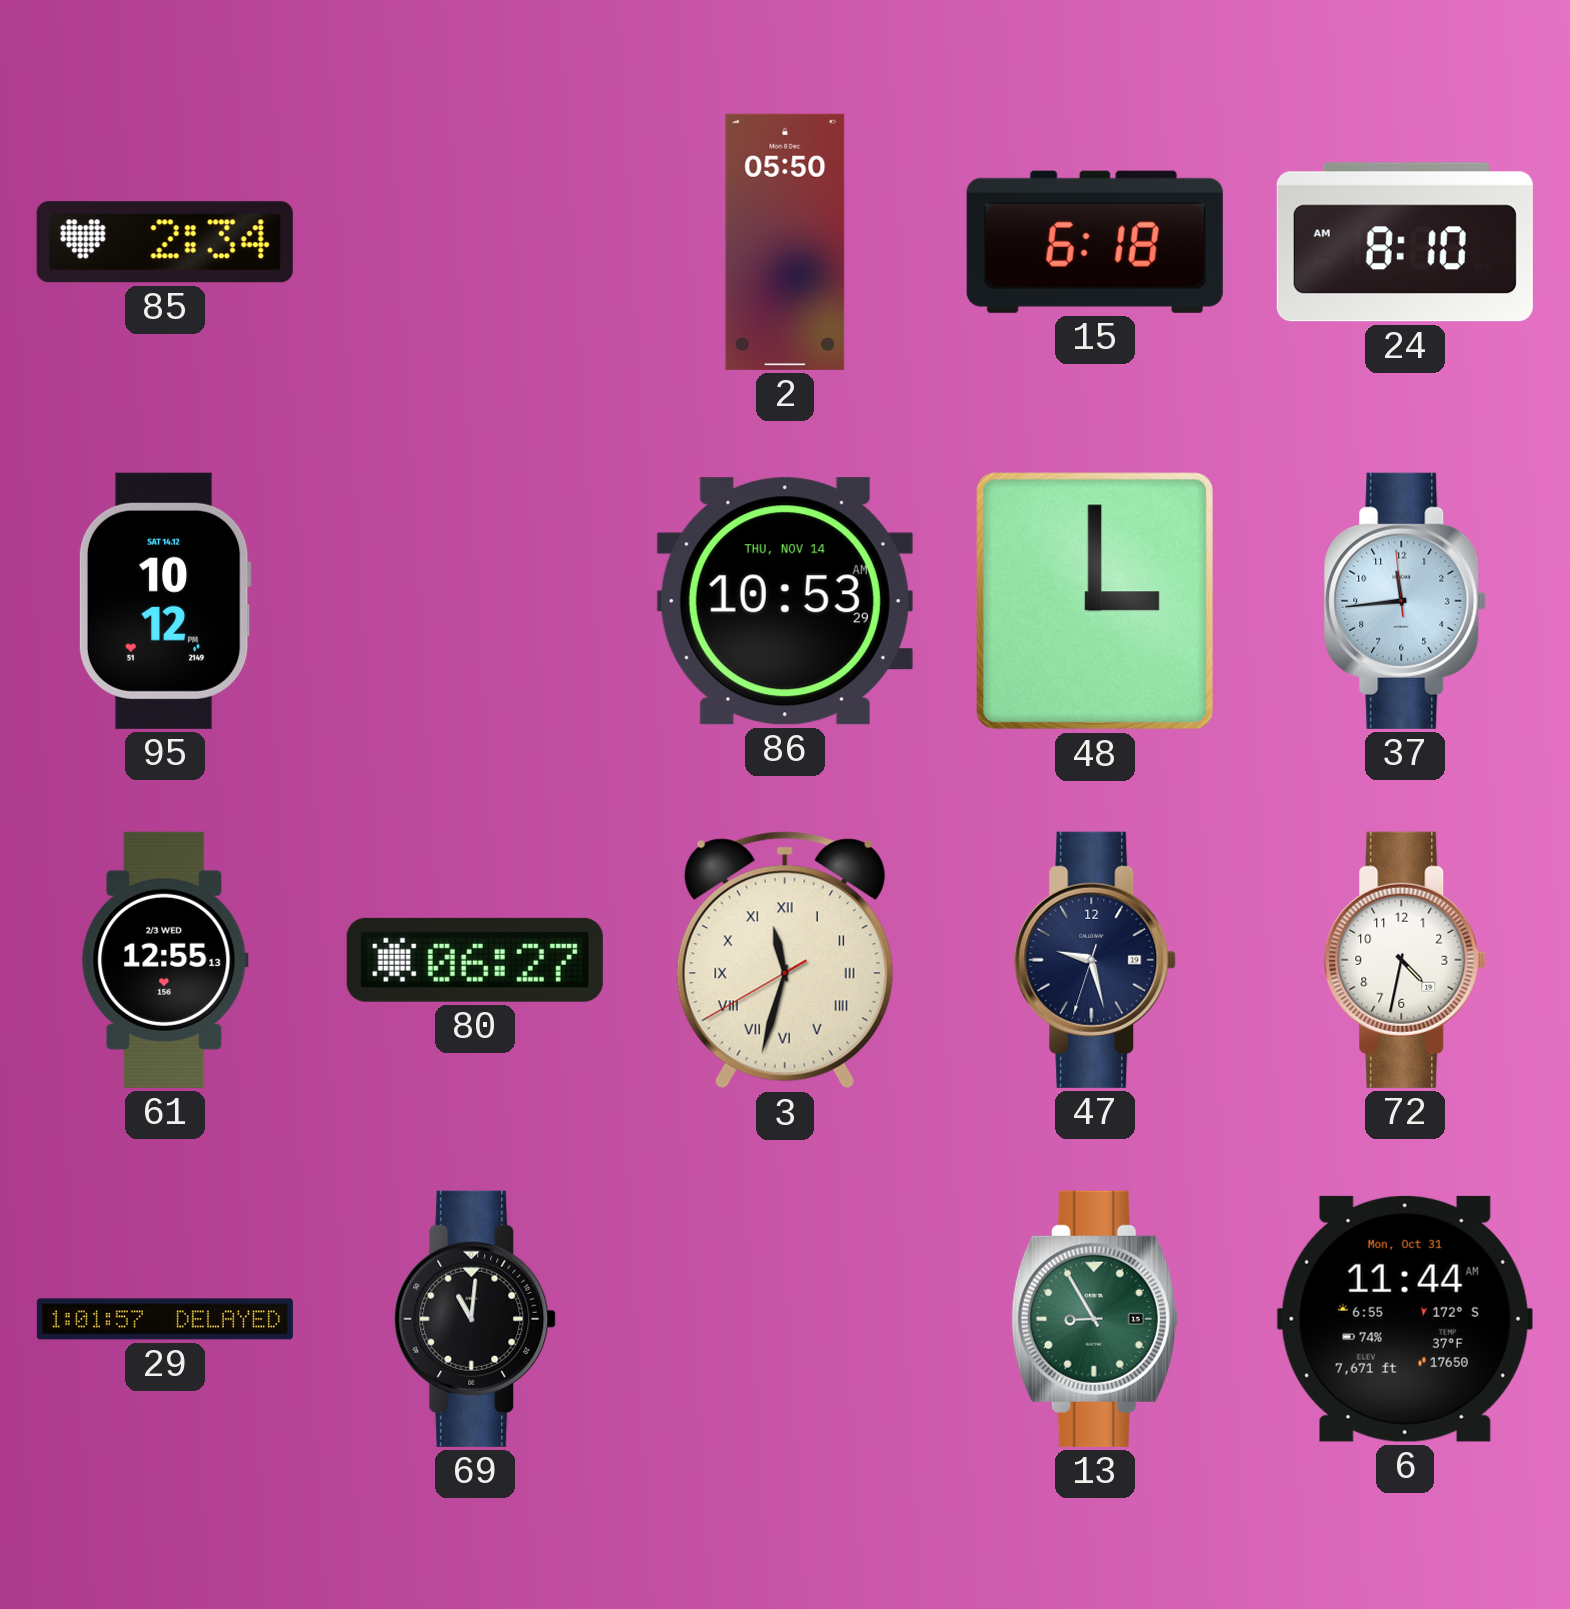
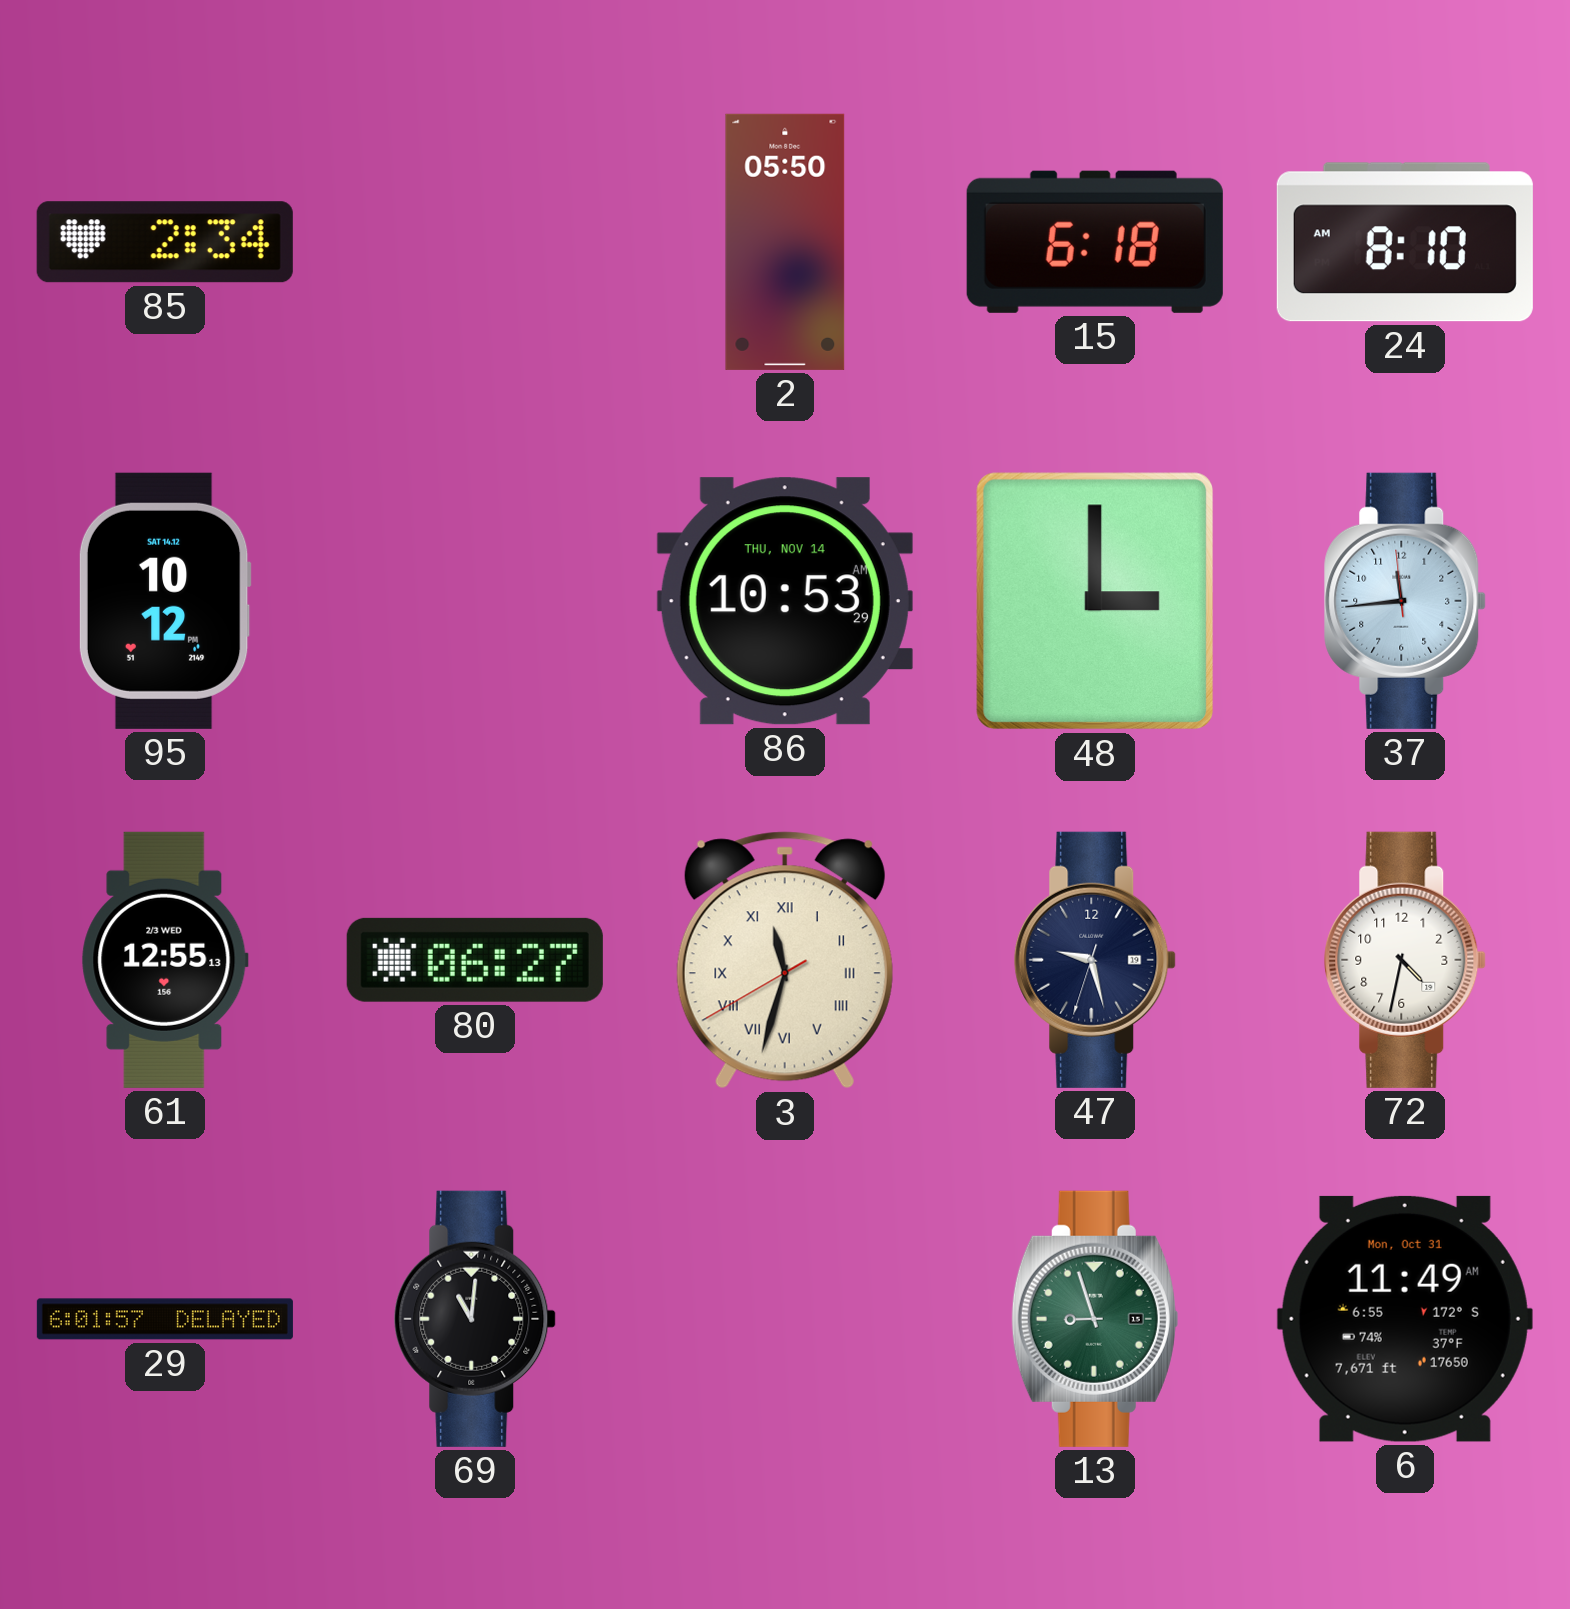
29: 1:01 -> 6:01 (165, 1319)
13: 8:55 -> 8:57 (1095, 1319)
6: 11:44 -> 11:49 (1405, 1319)
